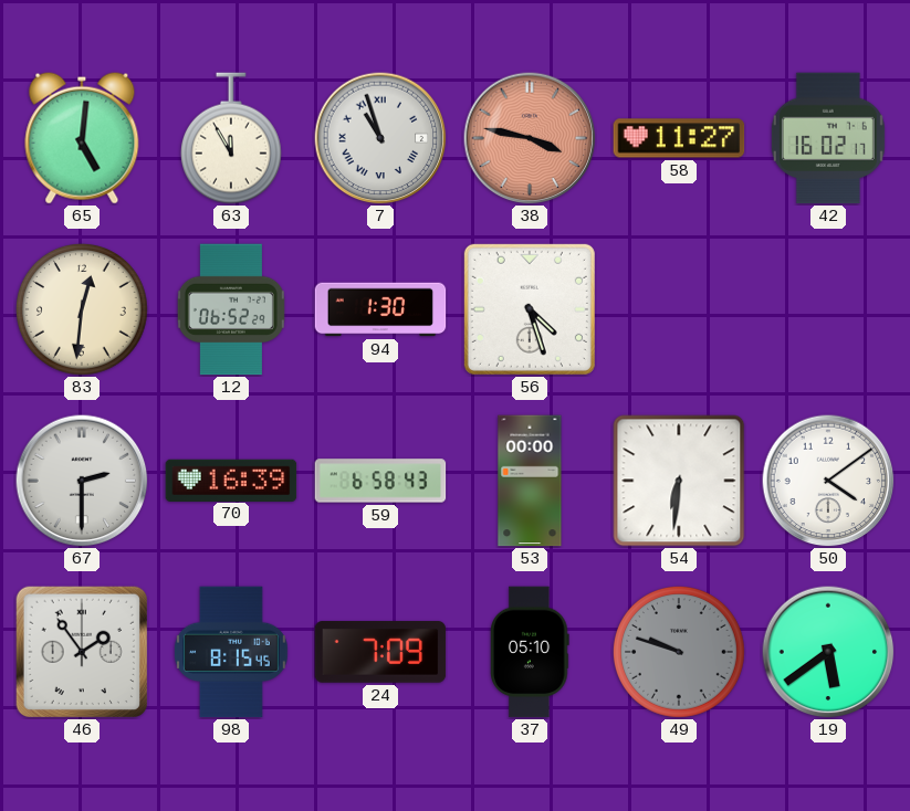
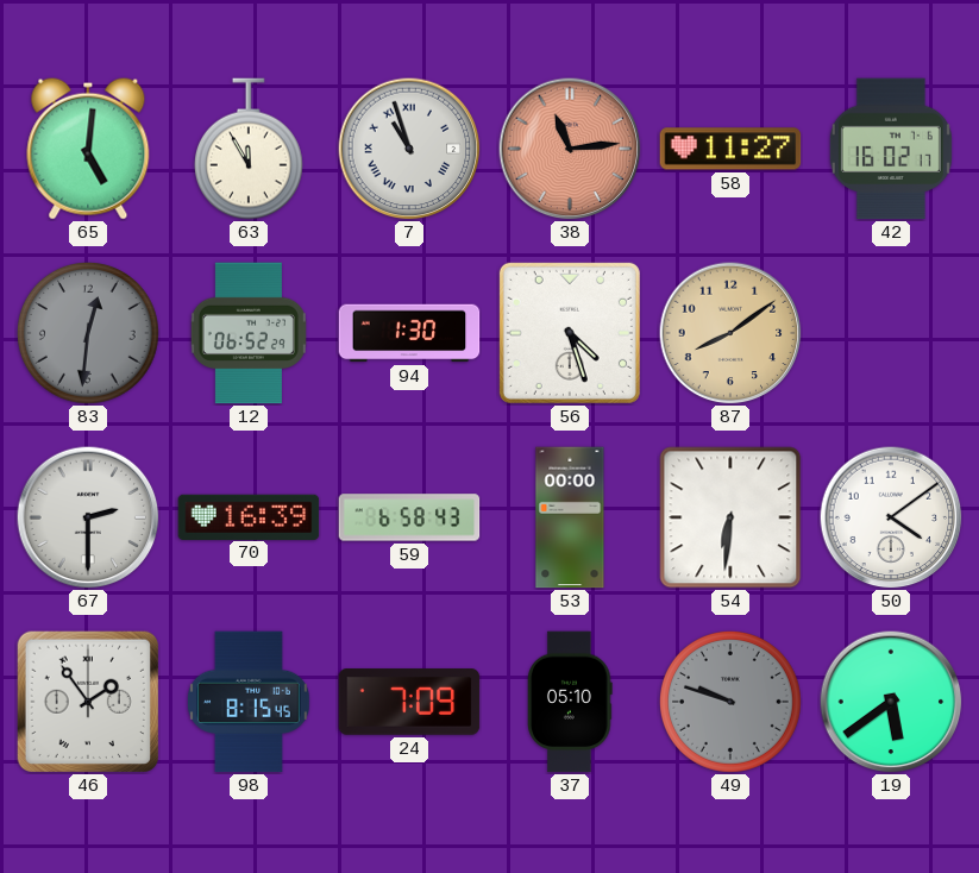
38: 3:47 -> 11:14 (570, 149)
83 dial: cream -> grey (88, 333)
87: none -> 8:09 (730, 333)
